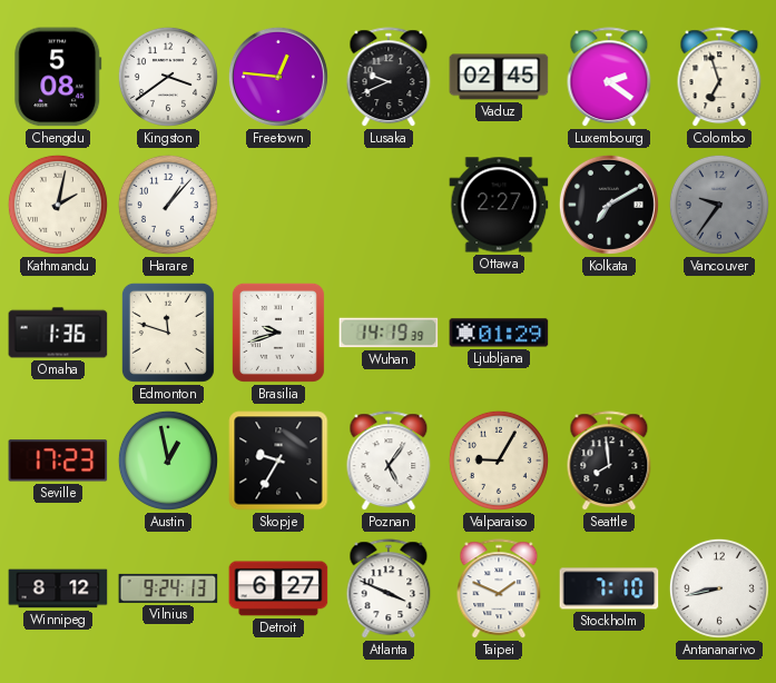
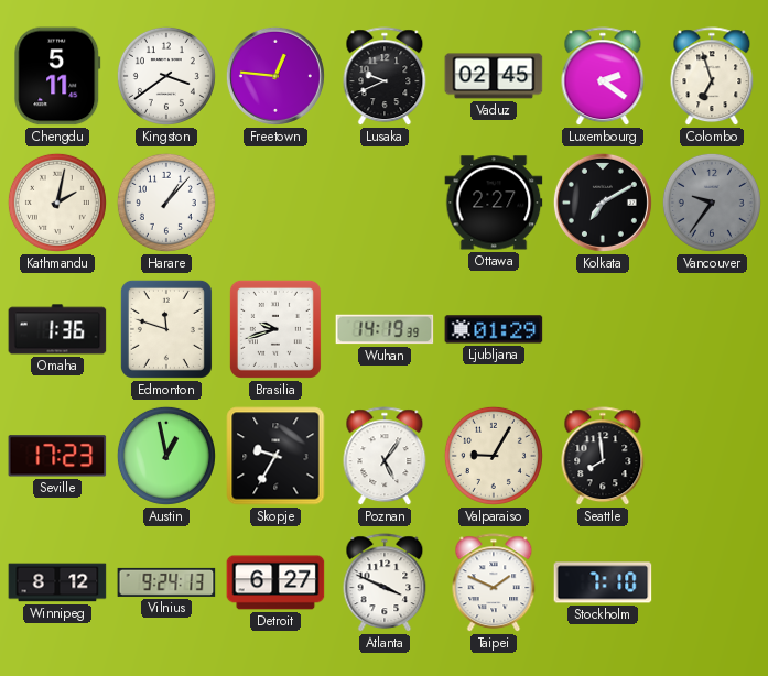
Chengdu: 5:08 -> 5:11 (57, 76)
Antananarivo: 8:43 -> none (719, 588)
